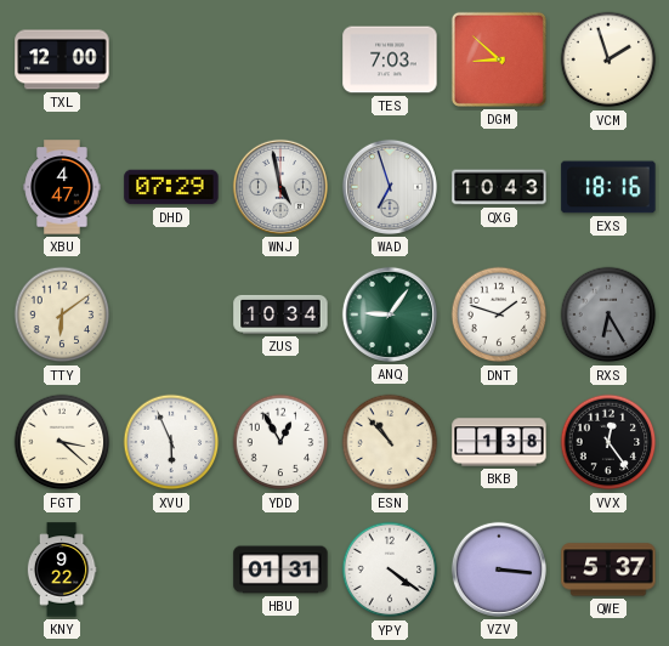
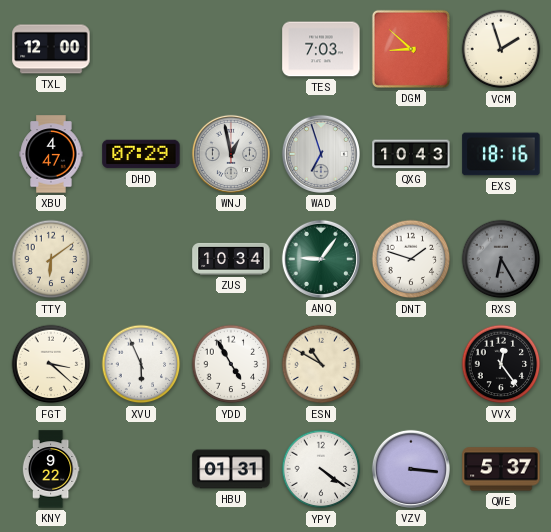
WNJ: 4:58 -> 12:58 (231, 154)
YDD: 12:55 -> 4:55 (231, 364)
ESN: 10:53 -> 10:50 (321, 364)
BKB: 1:38 -> none (499, 442)
